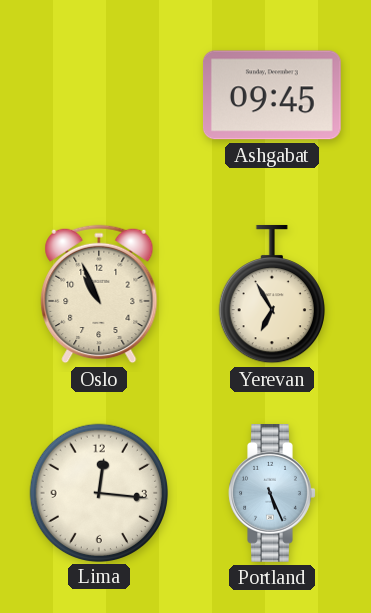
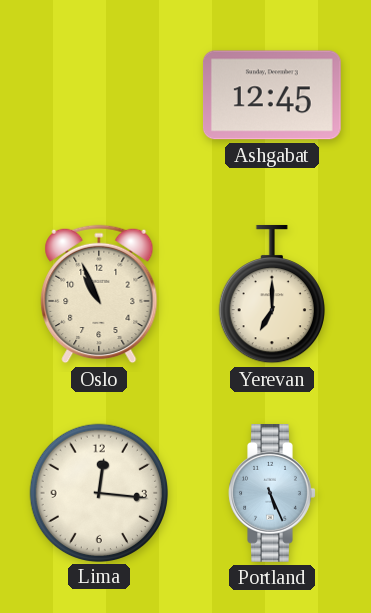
Ashgabat: 09:45 -> 12:45 (272, 95)
Yerevan: 6:55 -> 7:00 (272, 294)
